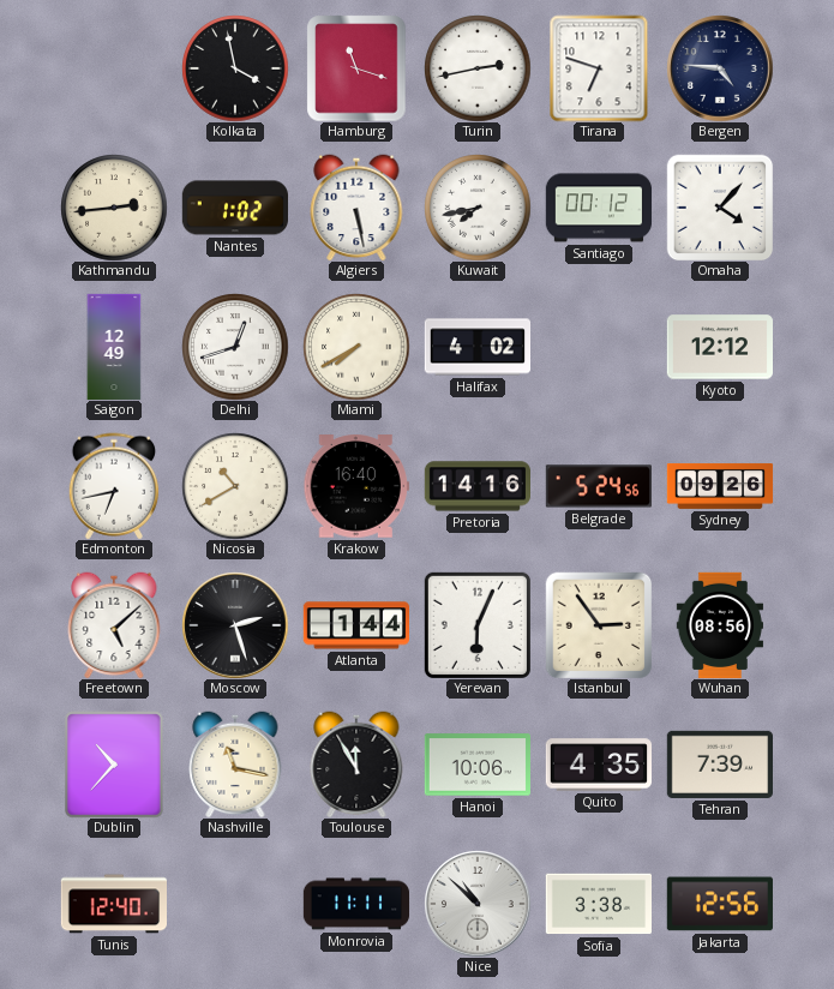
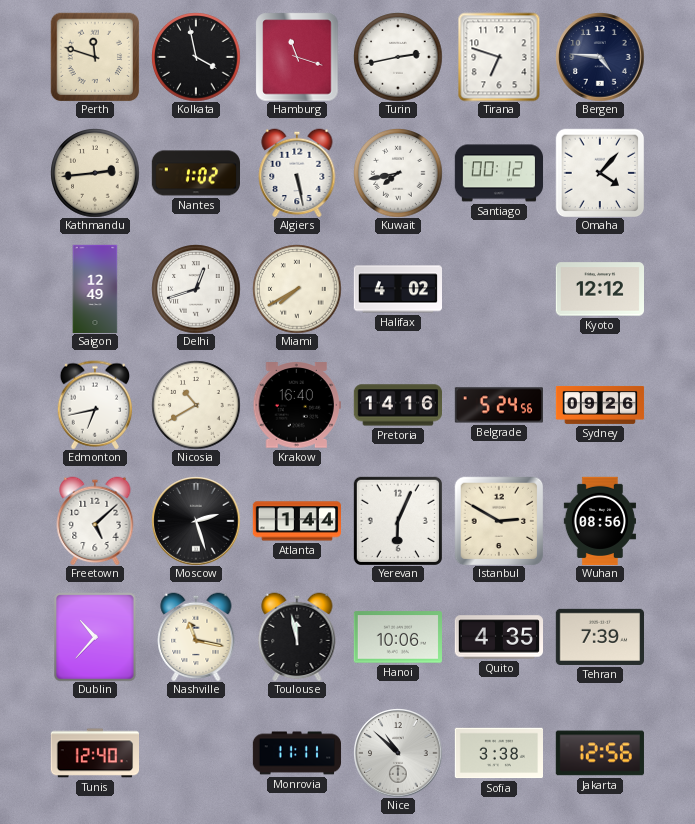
Perth: none -> 11:48 (95, 57)
Istanbul: 2:54 -> 2:50 (499, 521)
Toulouse: 11:55 -> 11:58 (297, 637)
